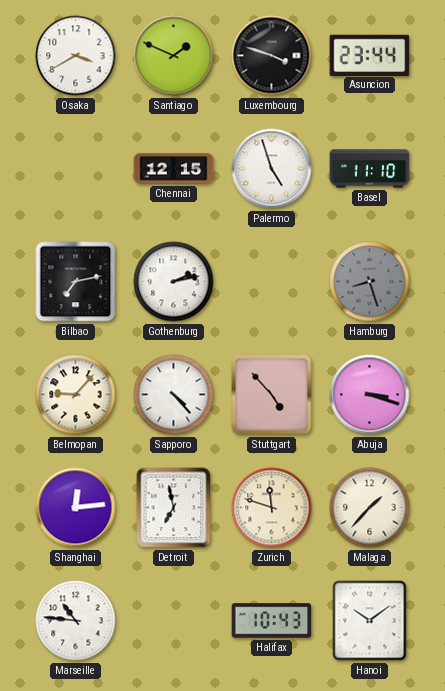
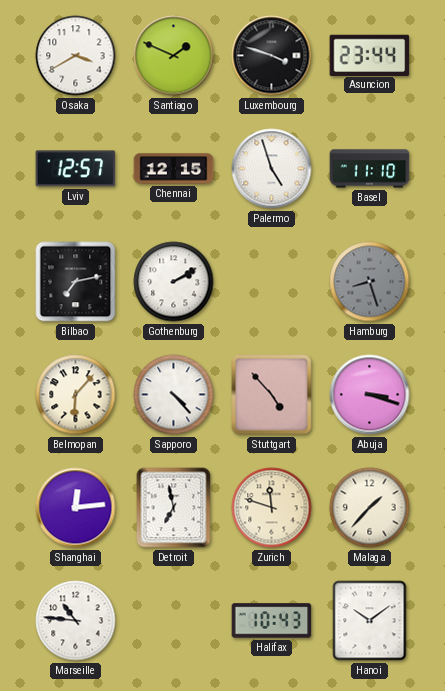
Lviv: none -> 12:57 (76, 169)
Gothenburg: 2:13 -> 2:10 (174, 282)
Belmopan: 9:07 -> 6:07 (76, 395)
